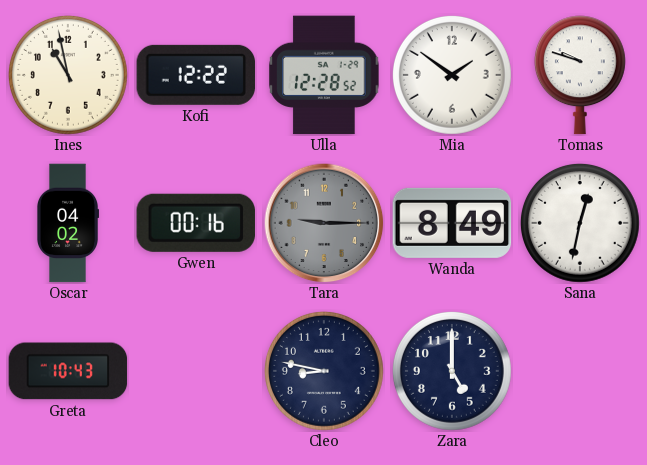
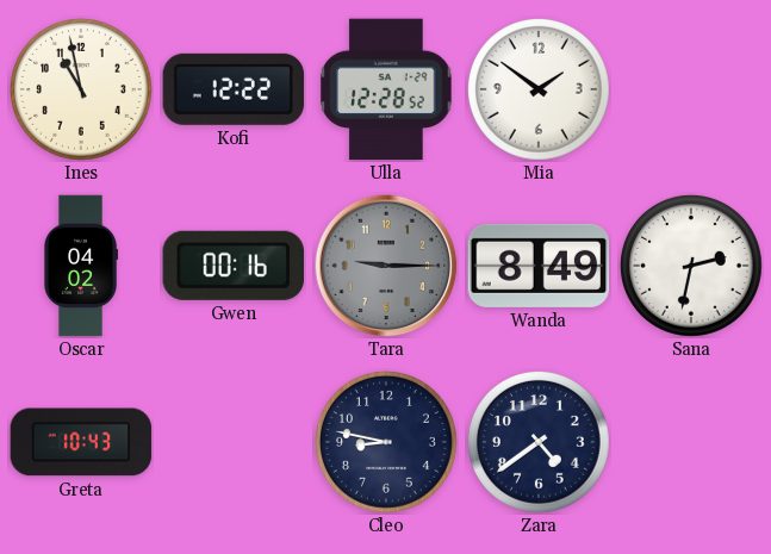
Tomas: 9:48 -> none (580, 75)
Sana: 12:32 -> 2:32 (691, 266)
Zara: 5:00 -> 4:39 (539, 442)
